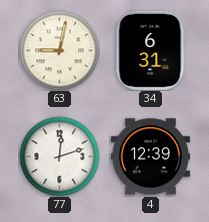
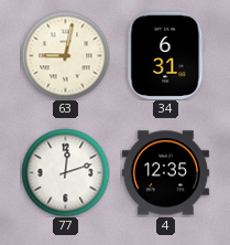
4: 12:39 -> 12:35 (165, 173)
